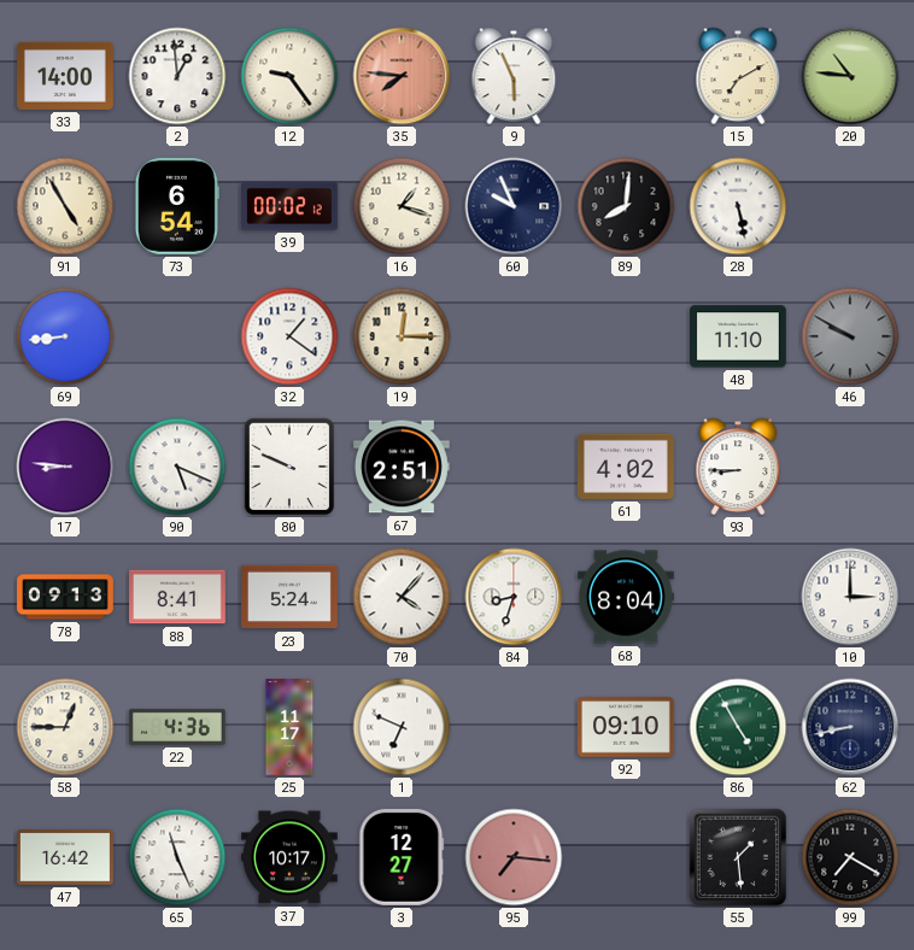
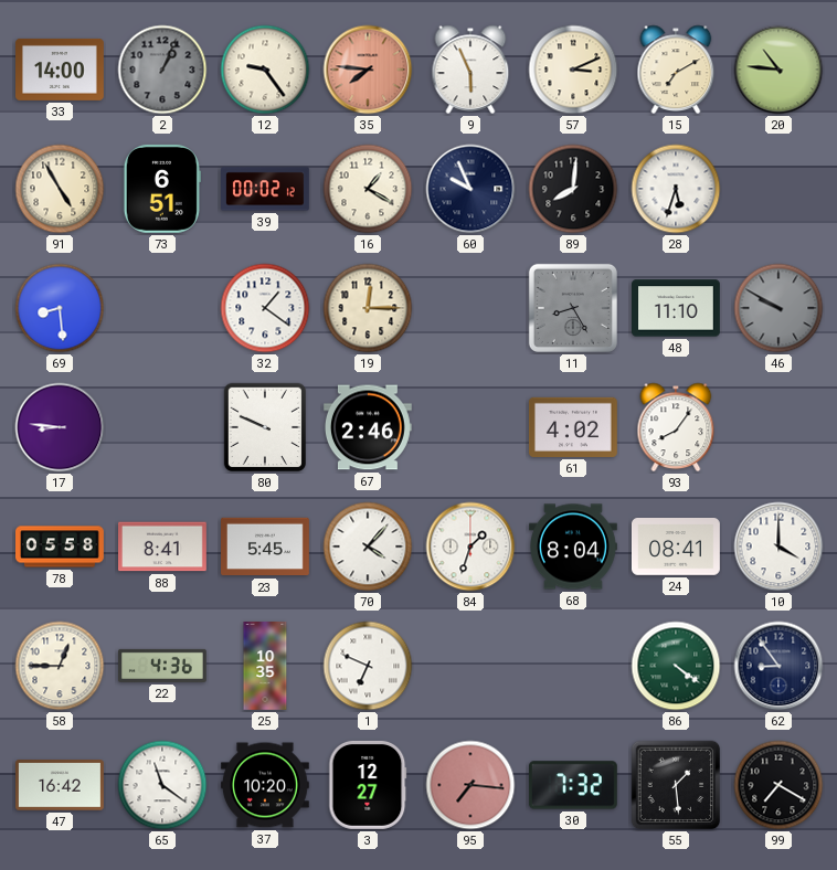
2: 12:59 -> 1:04 (162, 70)
2 dial: white -> grey (162, 70)
57: none -> 3:11 (573, 70)
73: 6:54 -> 6:51 (162, 189)
16: 1:18 -> 1:20 (368, 189)
28: 5:28 -> 5:33 (676, 189)
69: 8:44 -> 8:29 (60, 308)
11: none -> 8:25 (573, 308)
90: 5:19 -> none (177, 467)
67: 2:51 -> 2:46 (368, 427)
93: 8:45 -> 8:06 (676, 427)
78: 09:13 -> 05:58 (61, 547)
23: 5:24 -> 5:45 (266, 547)
84: 8:33 -> 1:33 (470, 547)
24: none -> 08:41 (677, 548)
10: 3:00 -> 4:00 (778, 547)
25: 11:17 -> 10:35 (265, 667)
92: 09:10 -> none (626, 727)
86: 4:55 -> 4:21 (676, 666)
62: 8:43 -> 8:54 (778, 666)
65: 11:26 -> 11:21 (162, 785)
37: 10:17 -> 10:20 (265, 785)
30: none -> 7:32 (573, 785)
